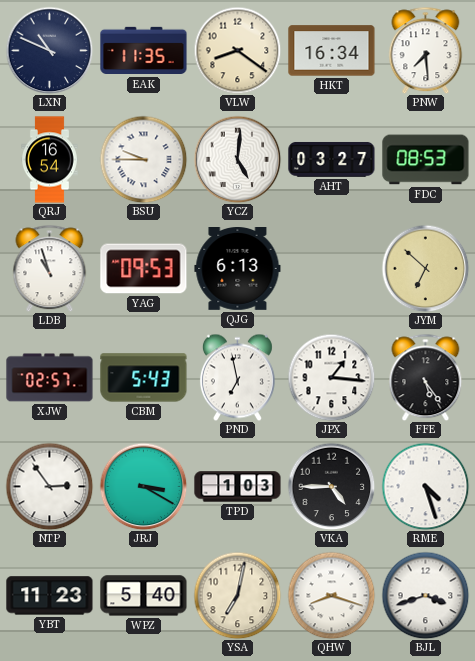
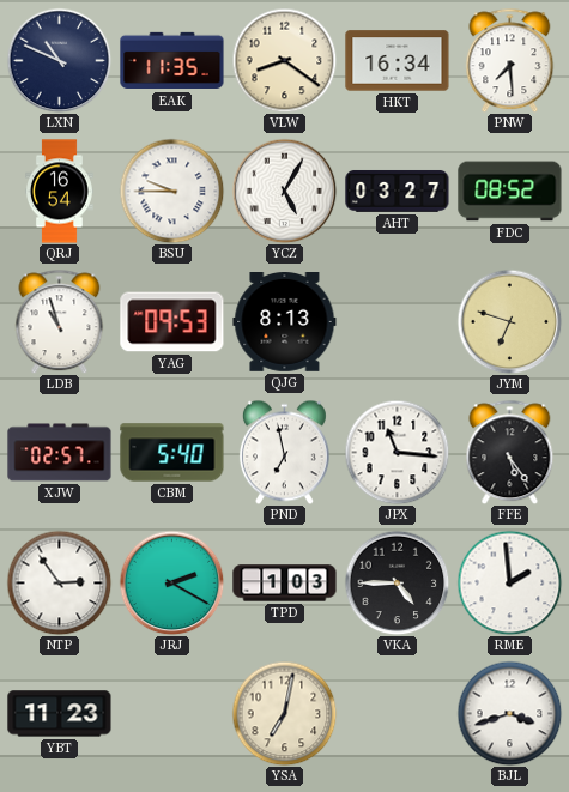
YCZ: 5:01 -> 5:05 (284, 191)
FDC: 08:53 -> 08:52 (510, 192)
QJG: 6:13 -> 8:13 (285, 322)
JYM: 6:52 -> 6:48 (509, 321)
CBM: 5:43 -> 5:40 (172, 453)
JPX: 1:16 -> 11:16 (397, 452)
JRJ: 3:20 -> 2:20 (171, 582)
RME: 4:27 -> 1:59 (509, 582)
WPZ: 5:40 -> none (144, 596)
QHW: 8:18 -> none (331, 595)
